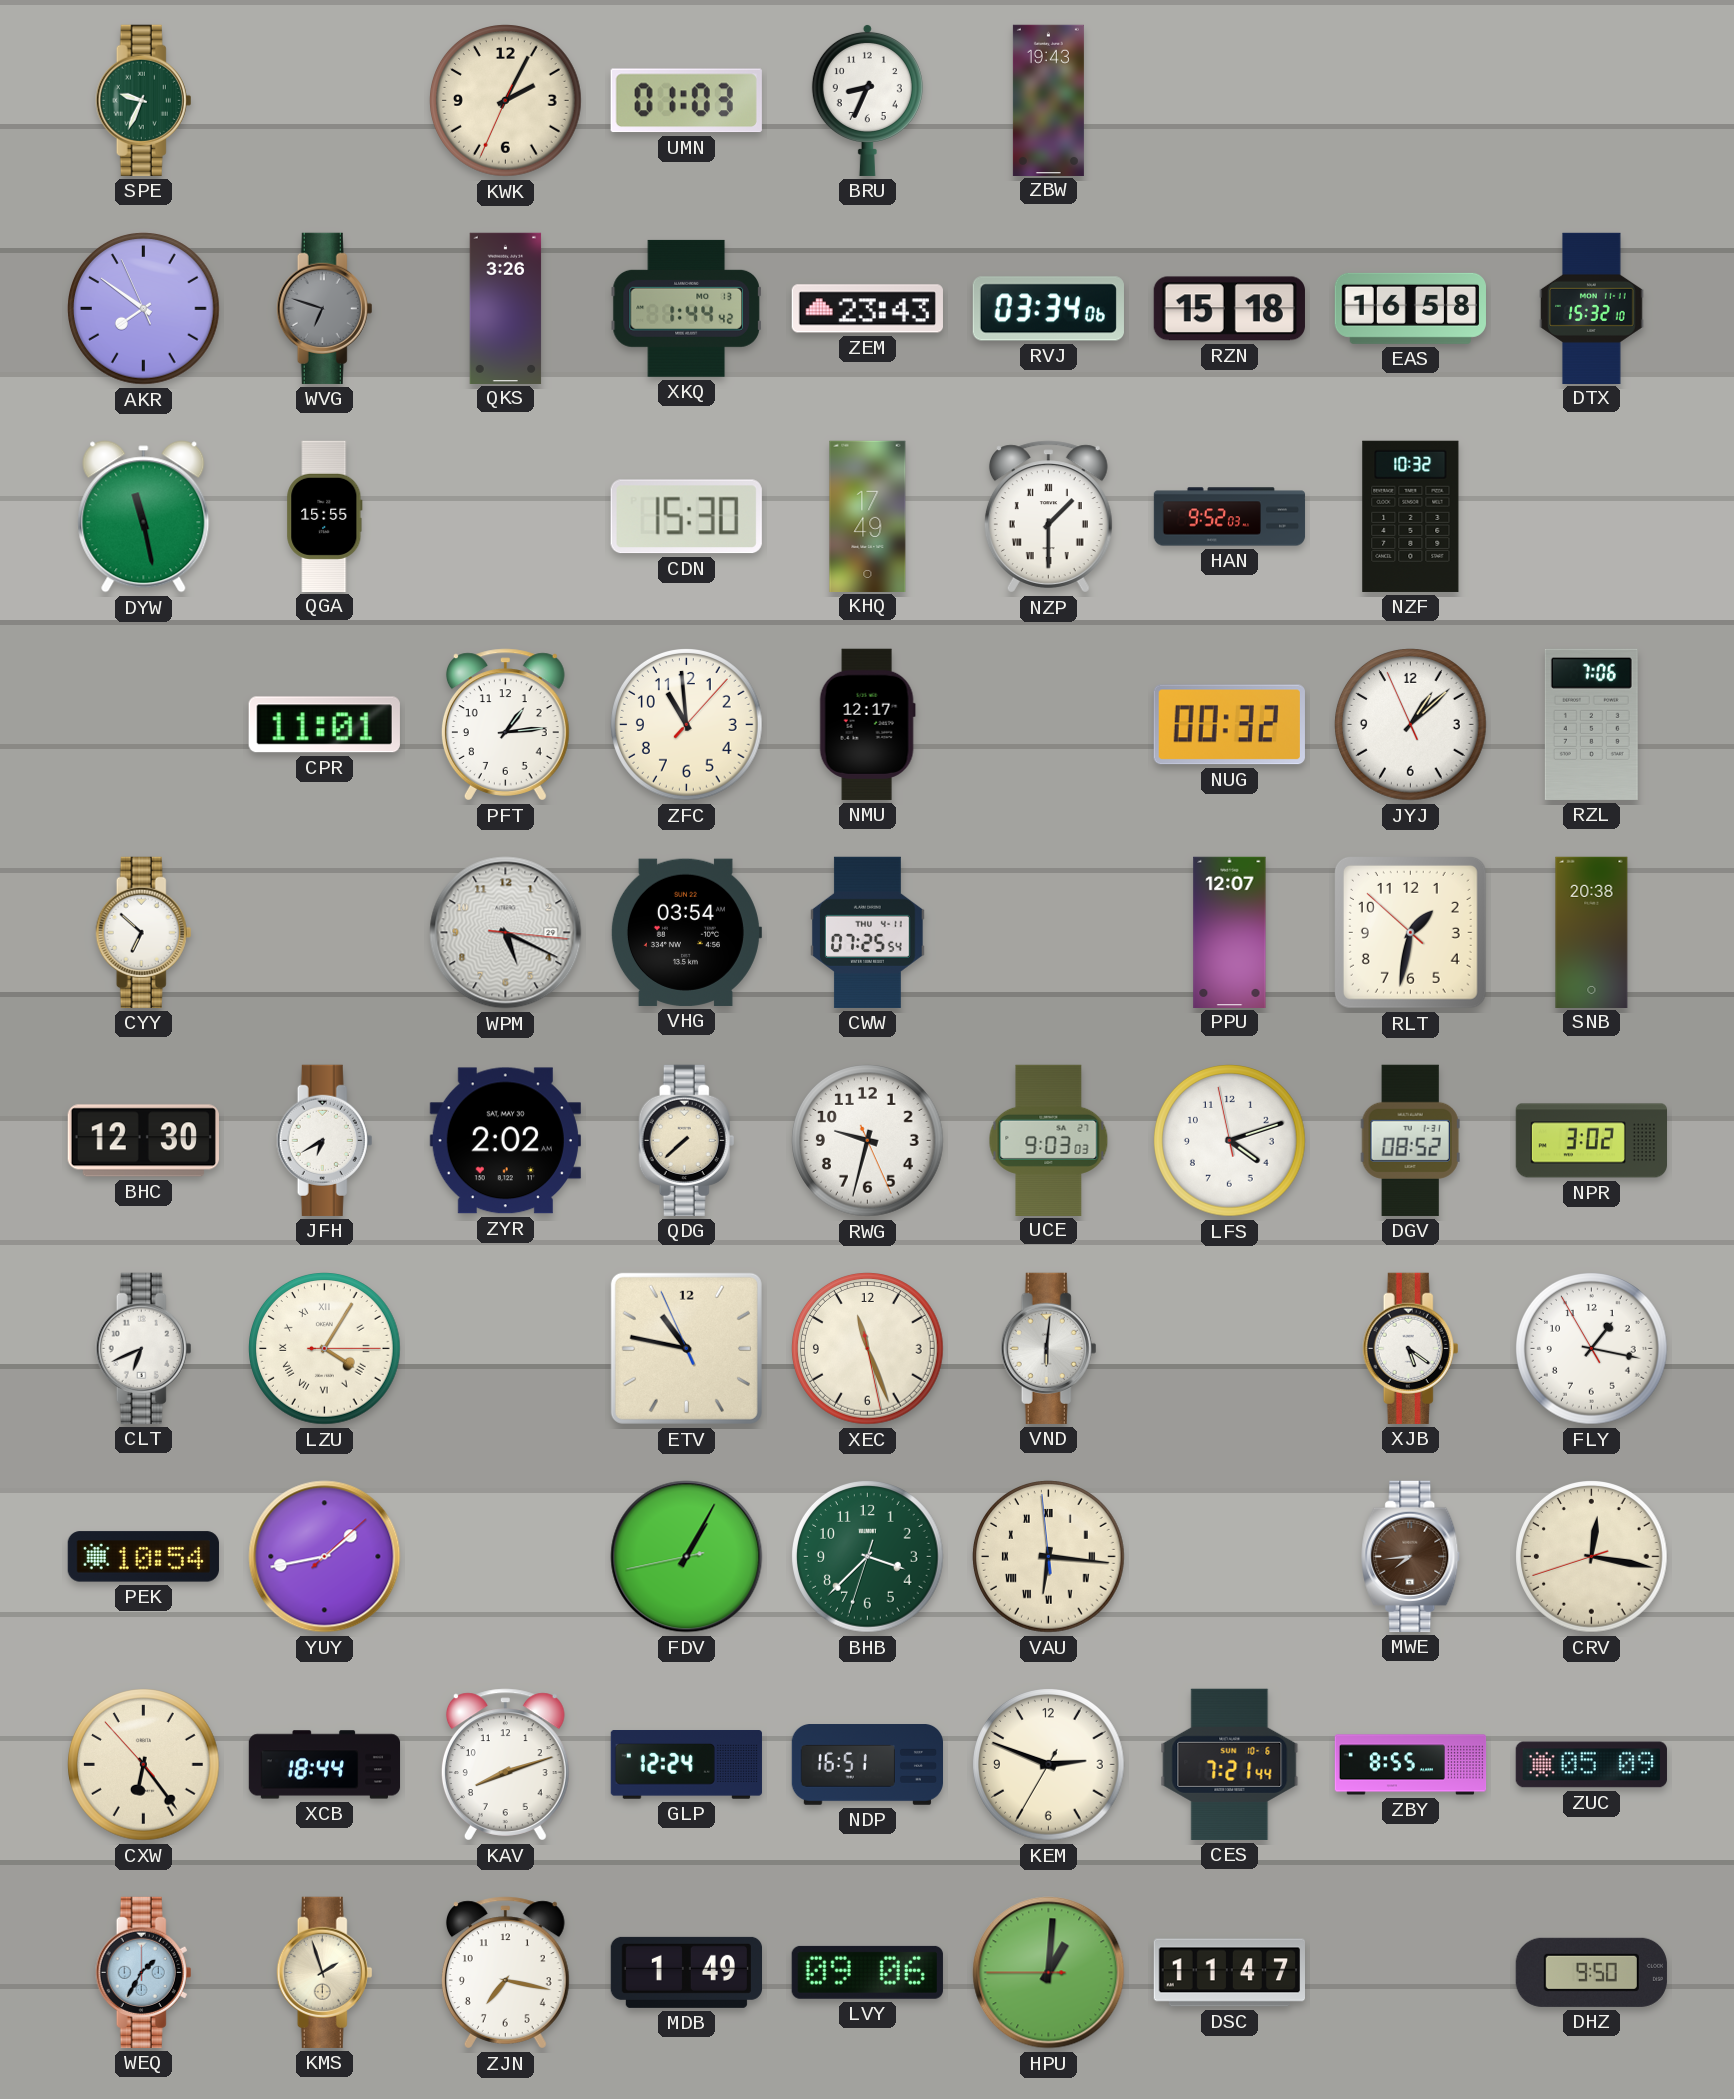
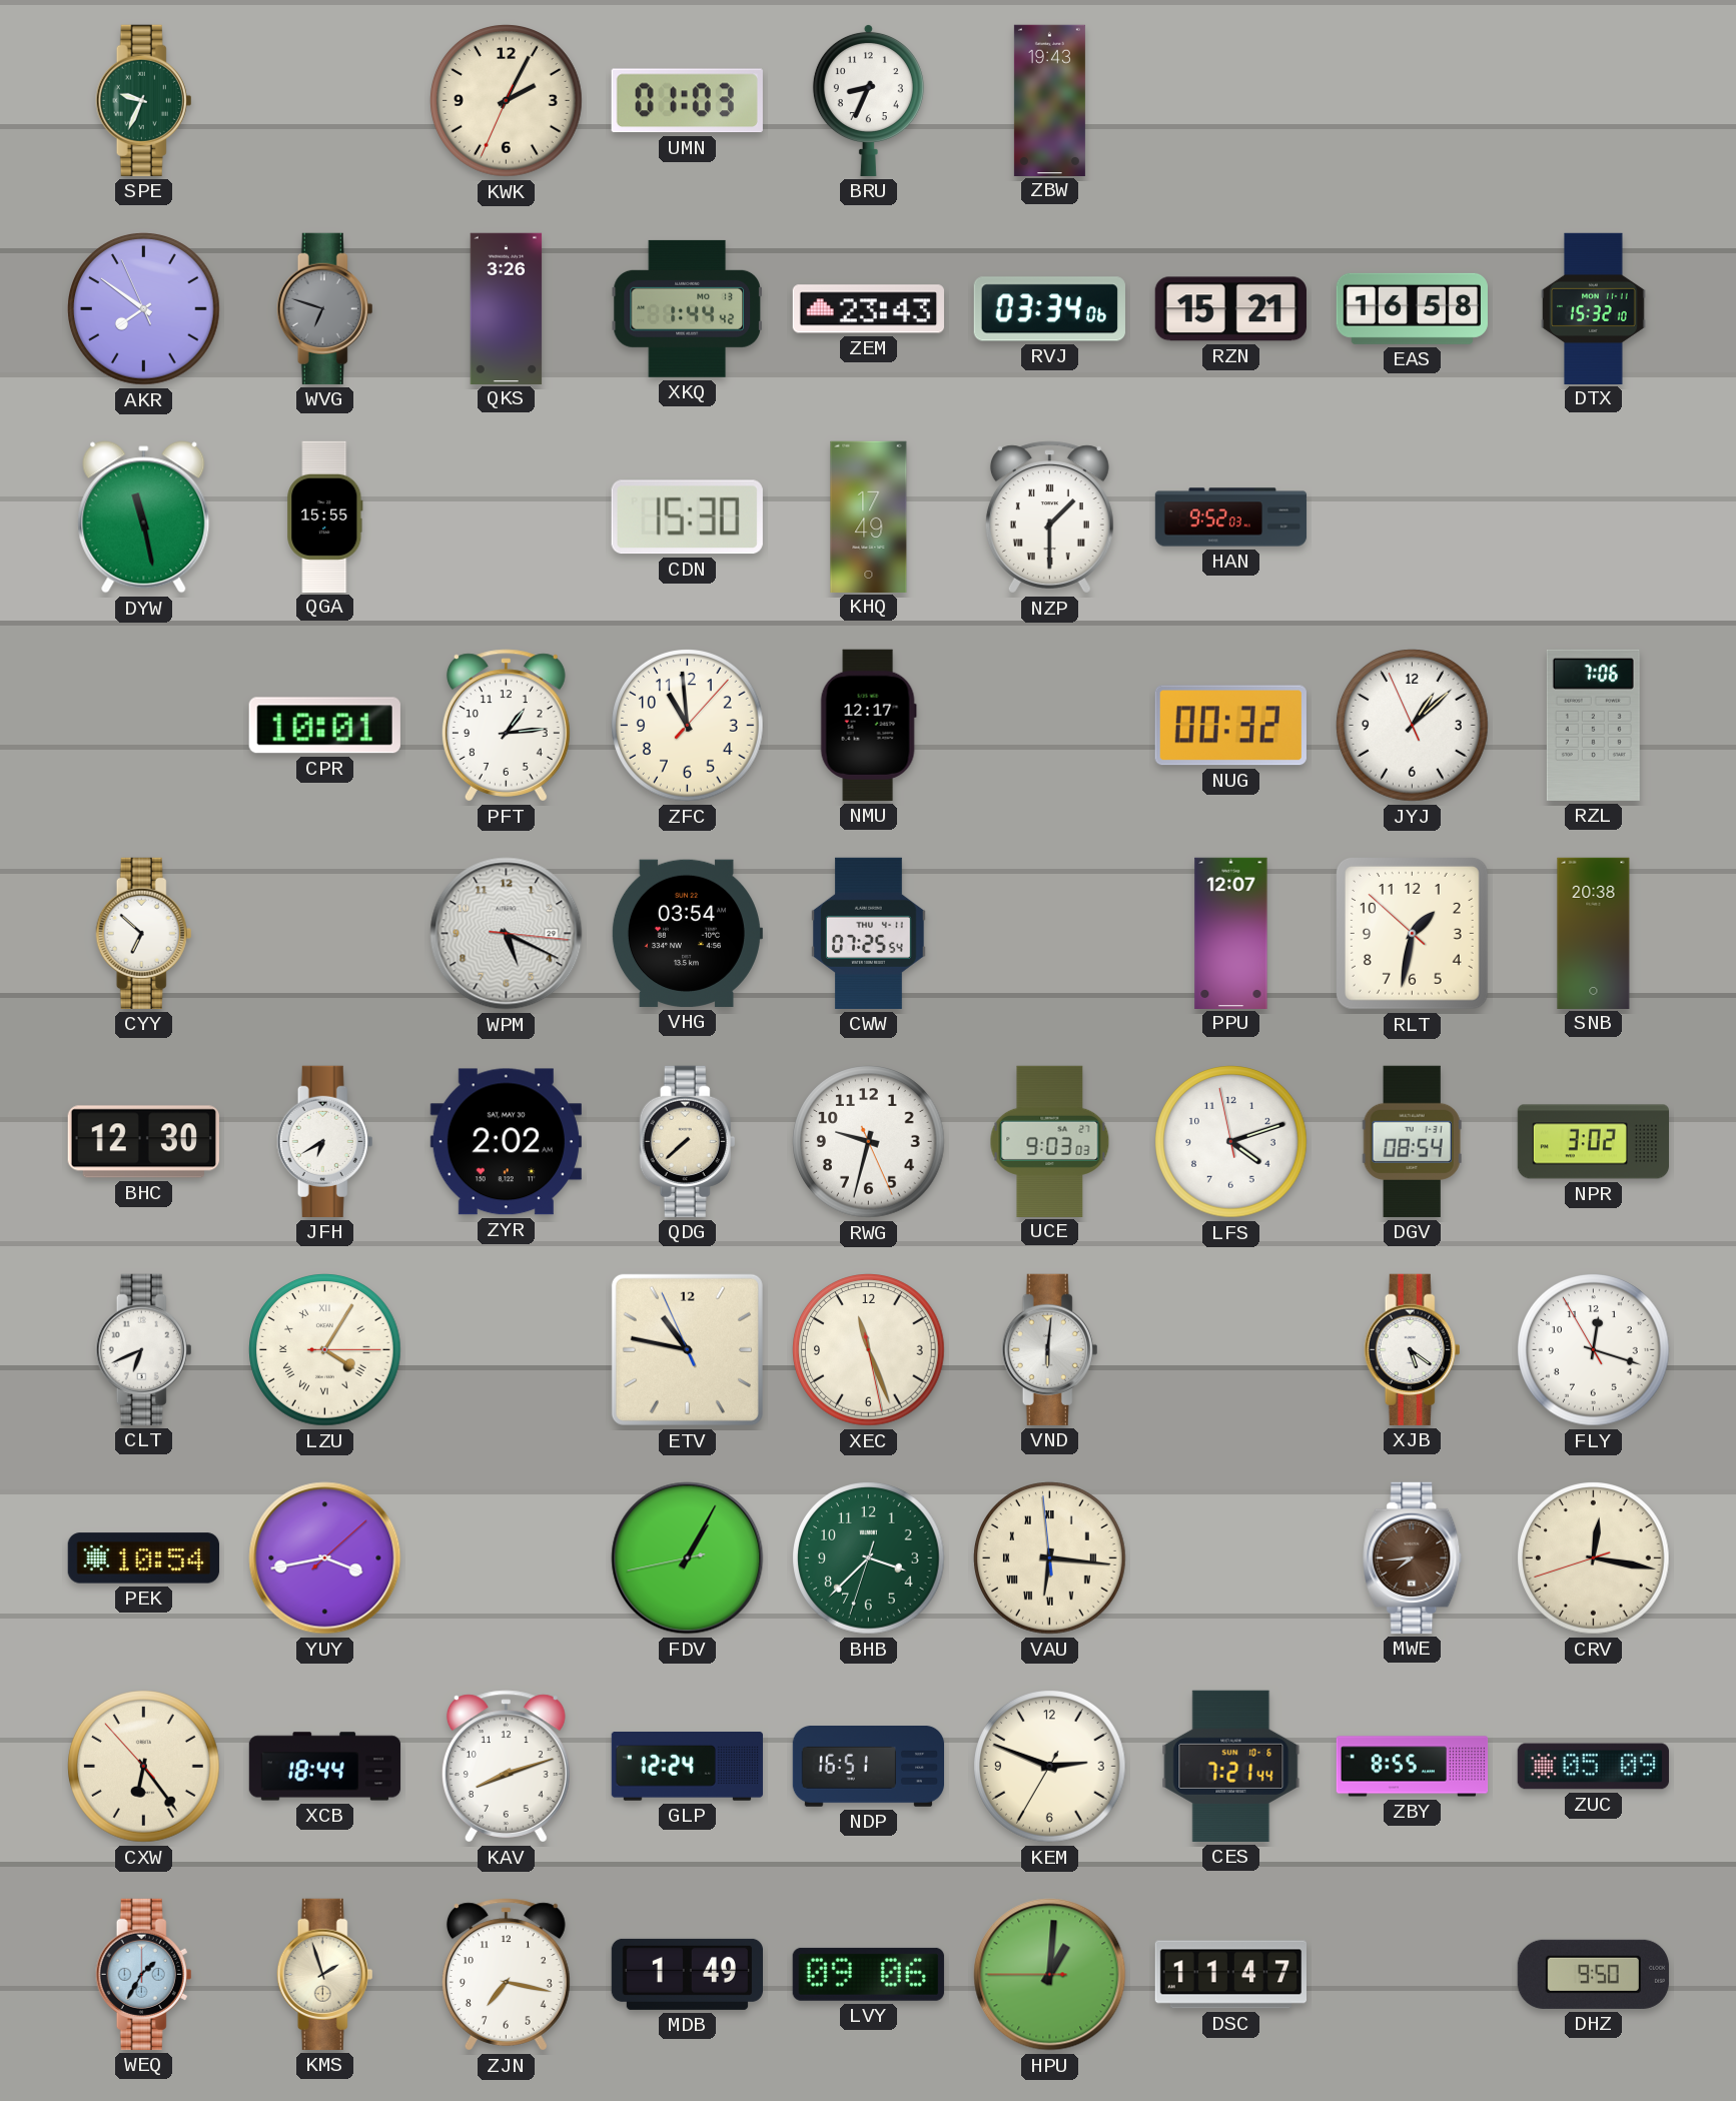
RZN: 15:18 -> 15:21 (1230, 309)
NZF: 10:32 -> none (1411, 516)
CPR: 11:01 -> 10:01 (324, 726)
DGV: 08:52 -> 08:54 (1412, 1141)
FLY: 1:16 -> 12:17 (1594, 1350)
YUY: 1:43 -> 3:43 (325, 1558)
